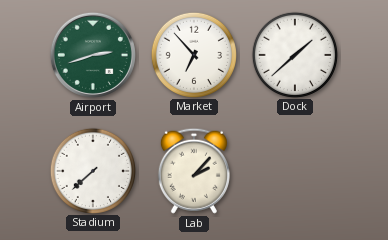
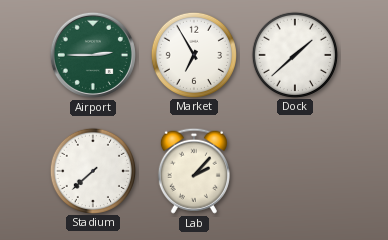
Airport: 2:42 -> 2:45 (93, 55)
Market: 6:53 -> 6:55 (193, 54)
